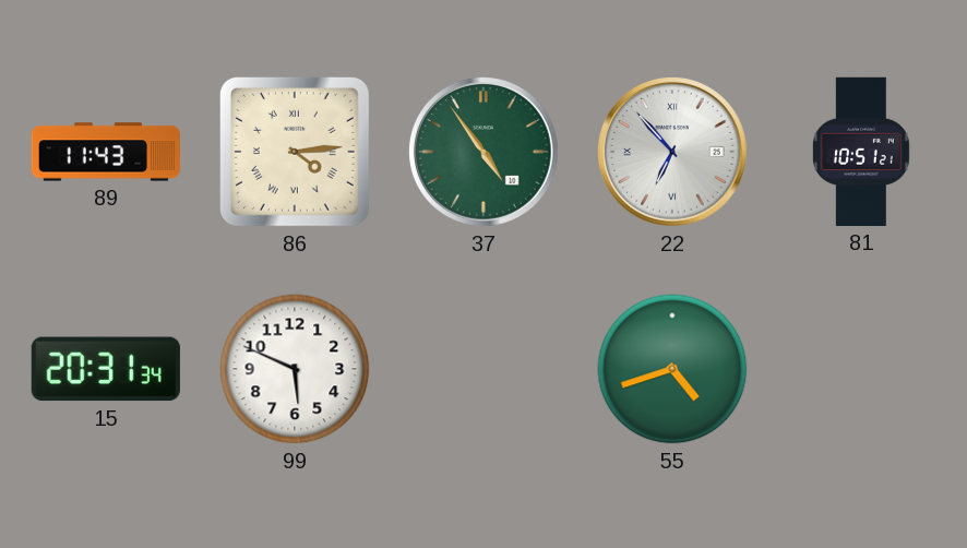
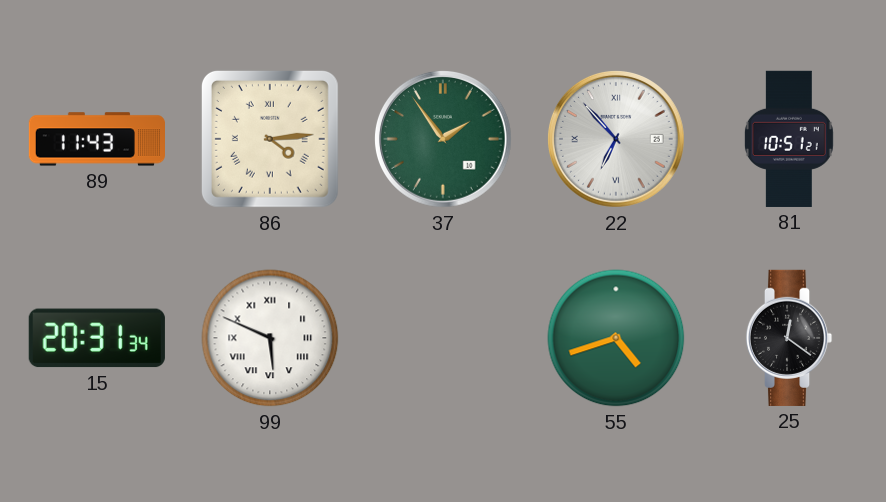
37: 4:54 -> 1:54 (443, 139)
99 numerals: Arabic -> Roman (270, 338)
25: none -> 12:21 (789, 338)
